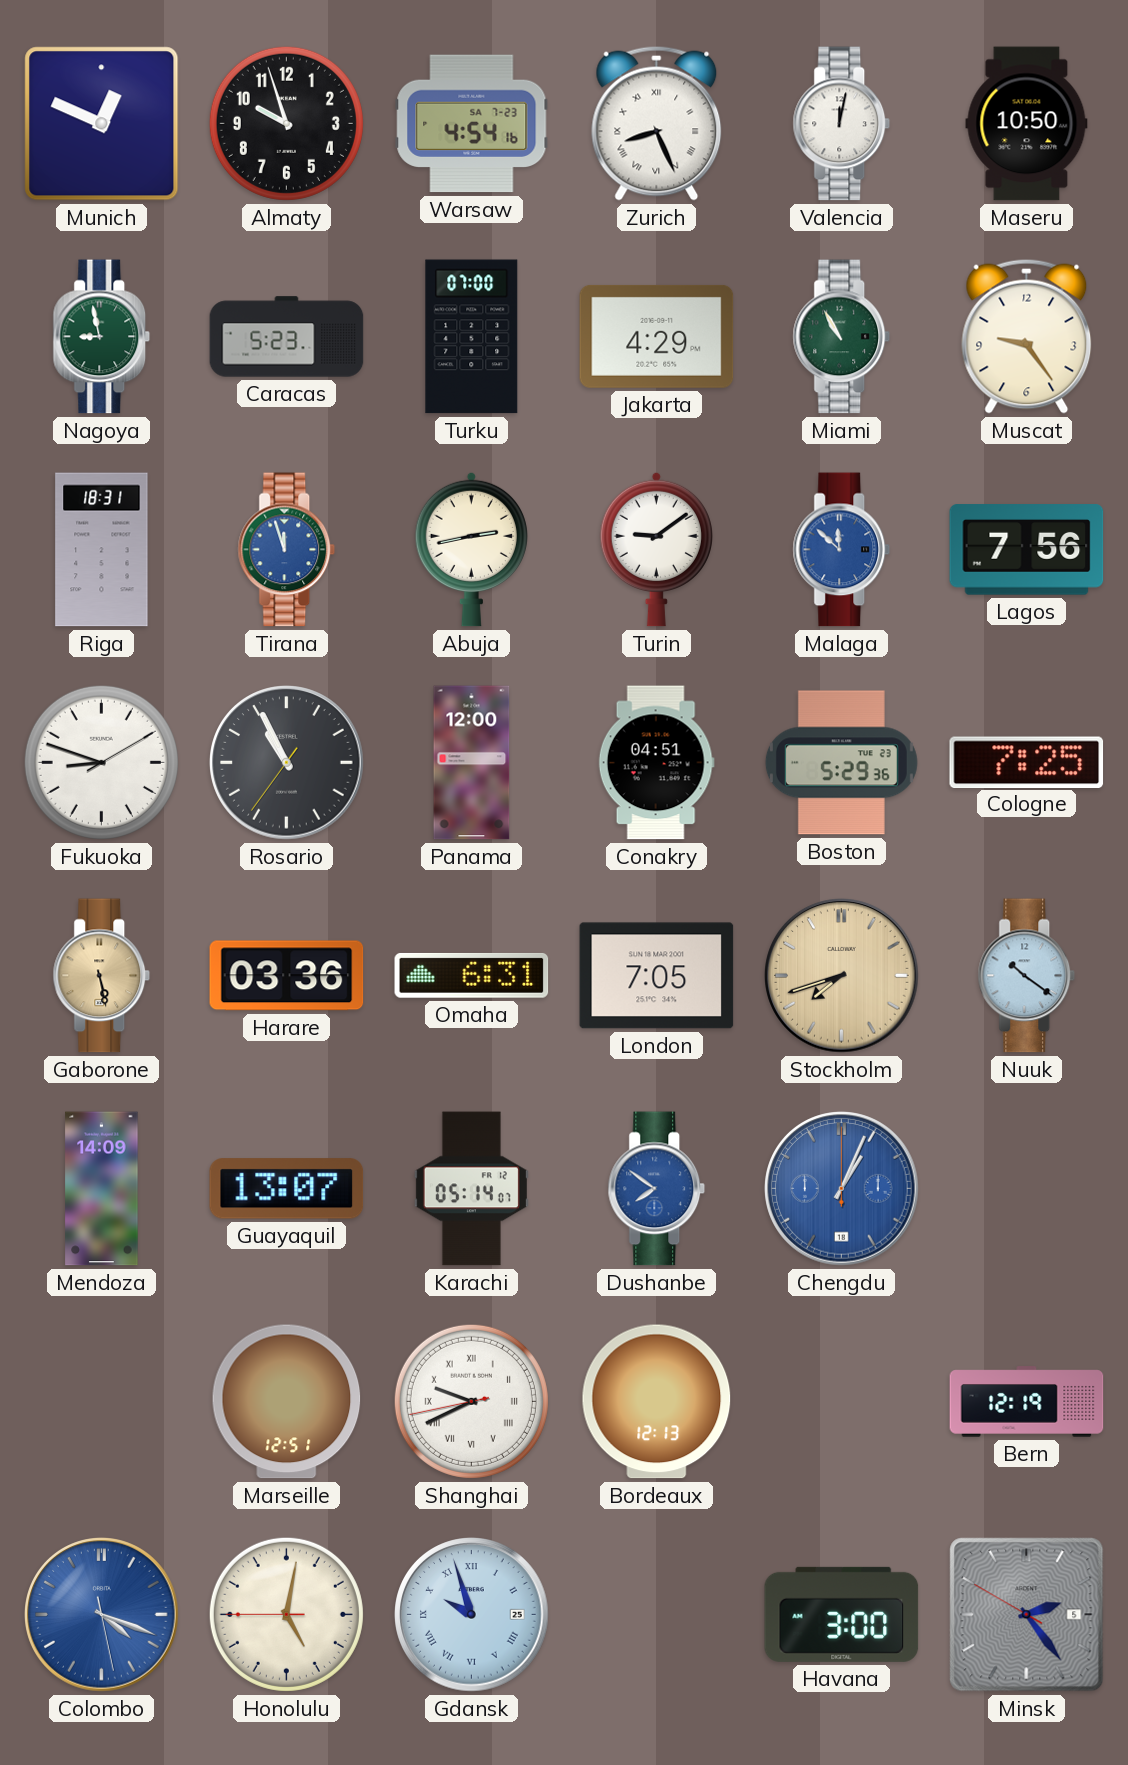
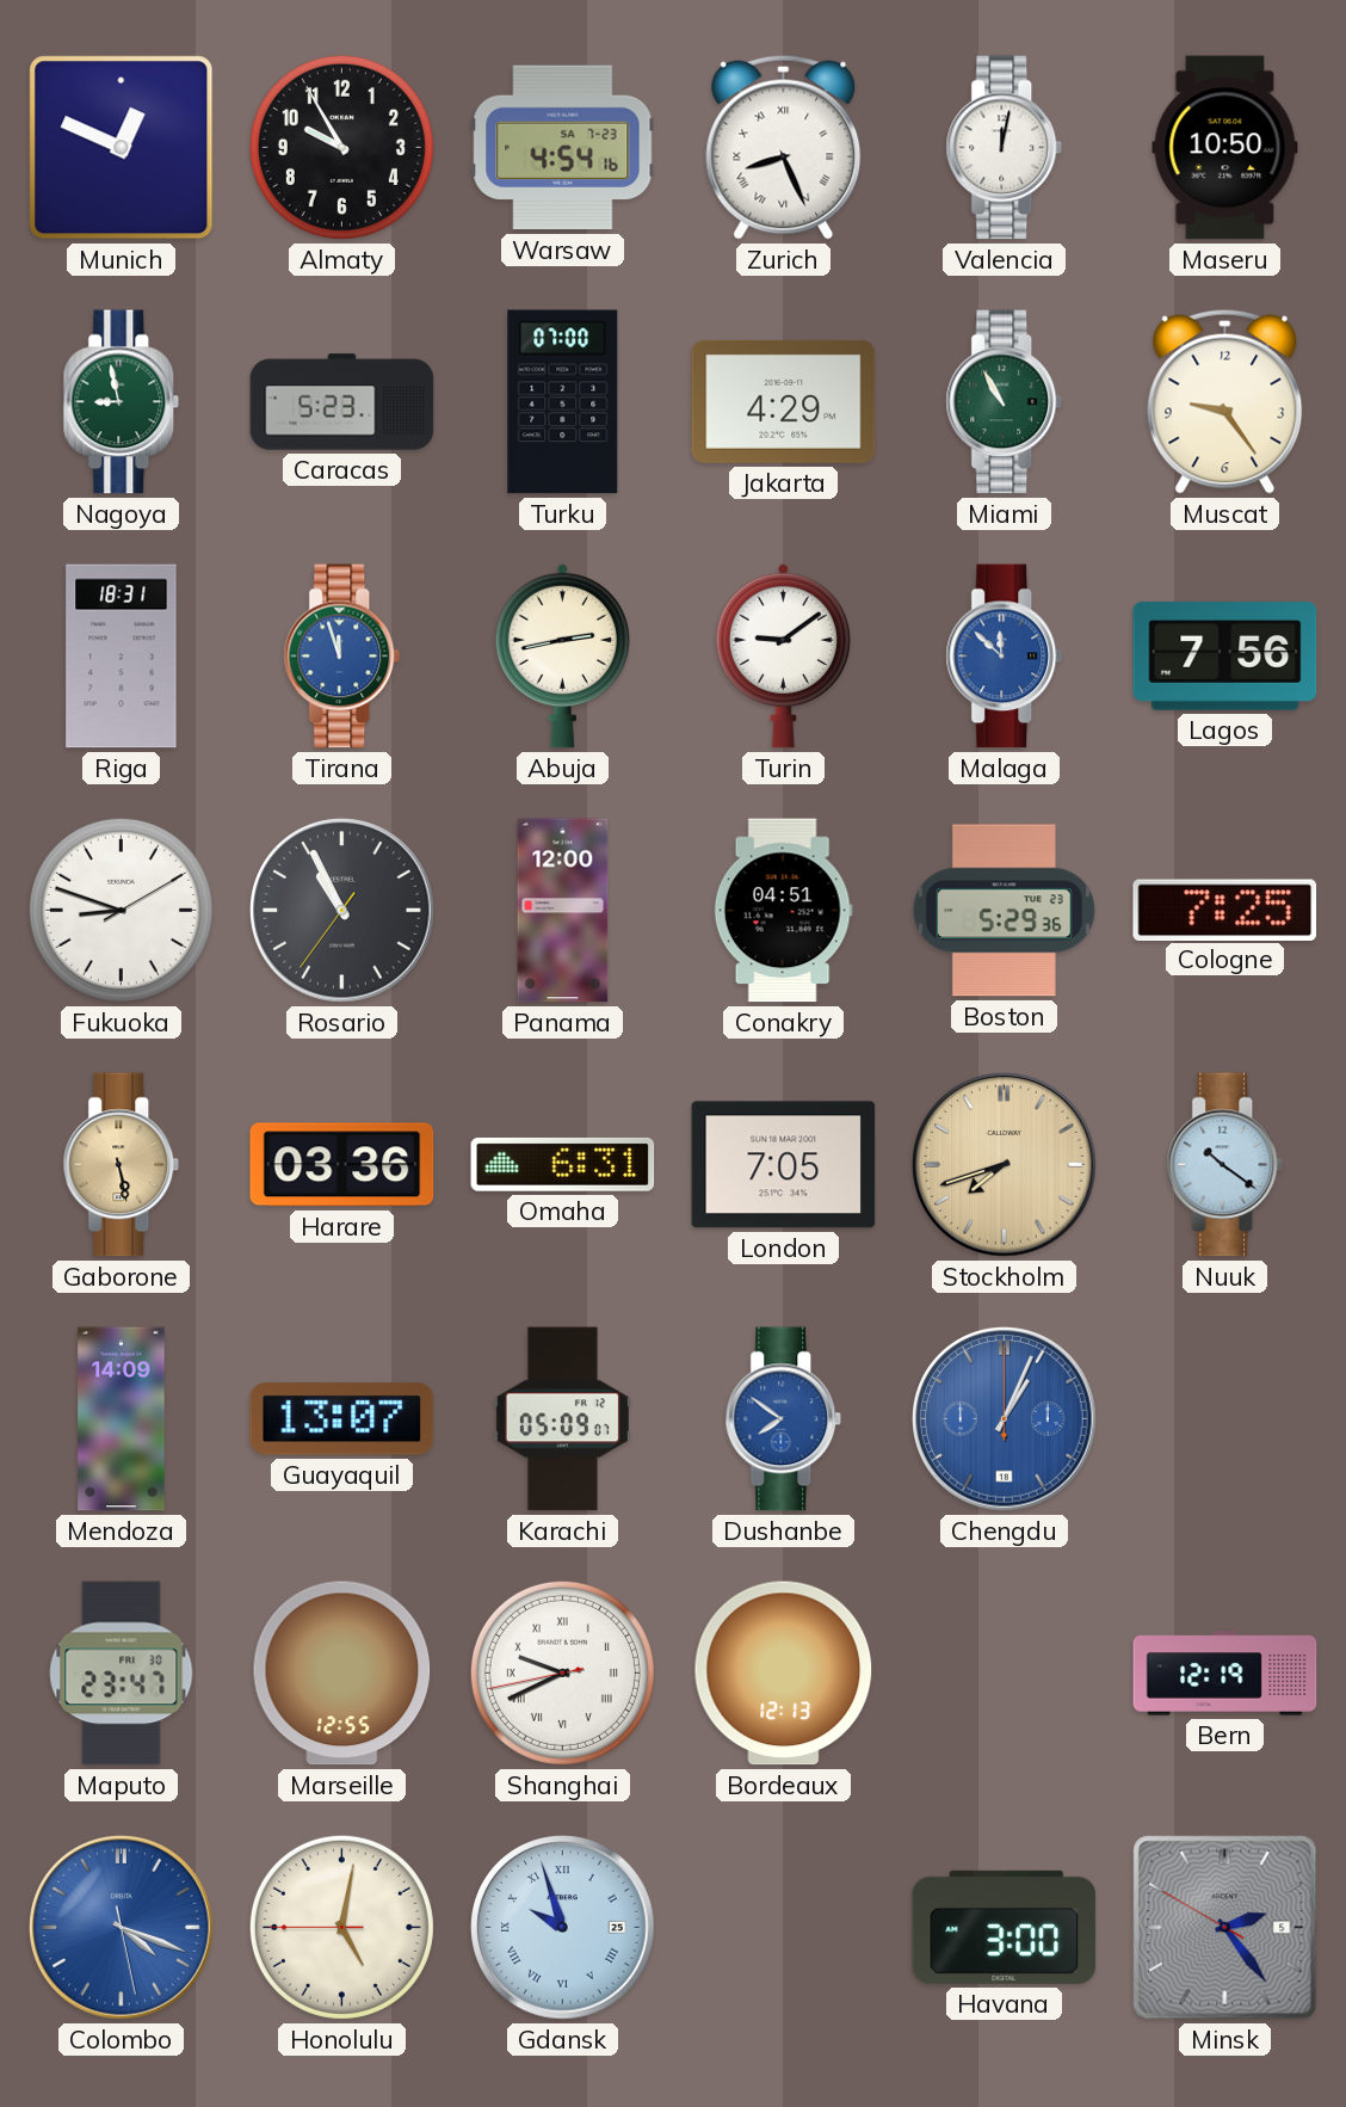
Almaty: 9:57 -> 9:55 (341, 147)
Karachi: 05:14 -> 05:09 (562, 1419)
Maputo: none -> 23:47 (122, 1674)
Marseille: 12:51 -> 12:55 (342, 1674)
